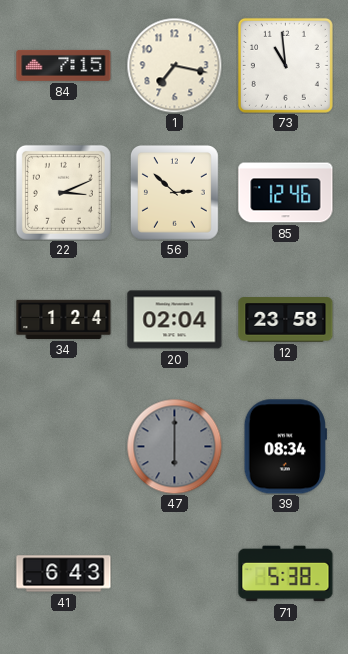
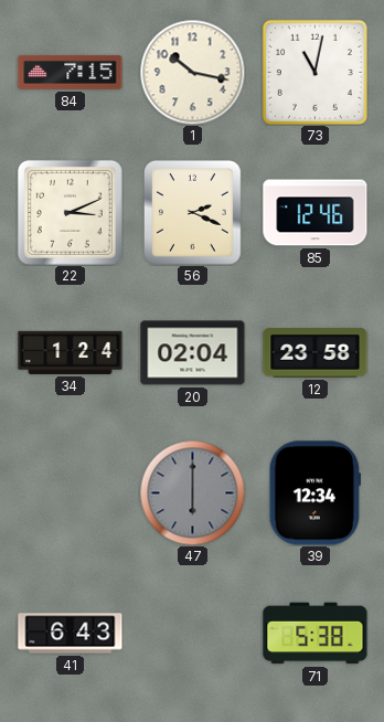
1: 7:17 -> 10:17 (192, 72)
73: 10:59 -> 11:02 (314, 72)
56: 2:52 -> 2:19 (192, 212)
39: 08:34 -> 12:34 (314, 493)
